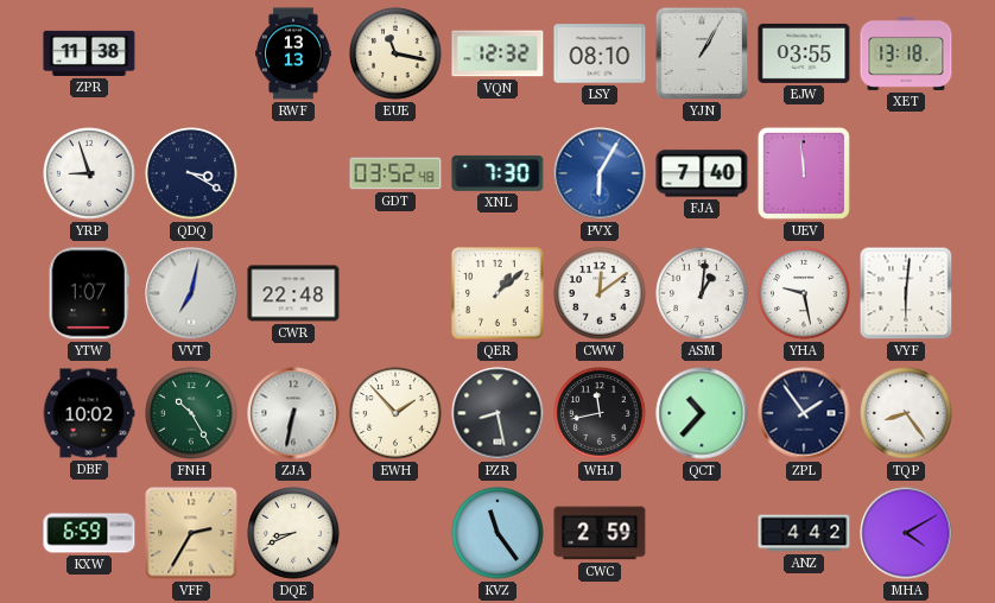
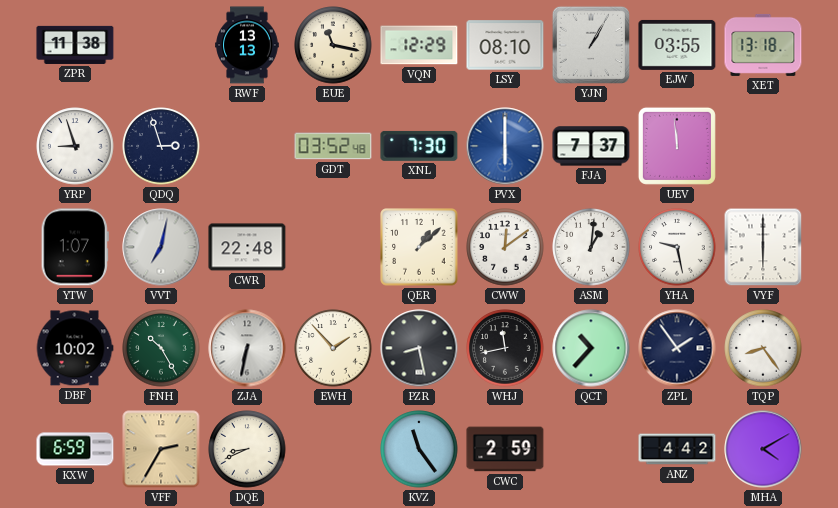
VQN: 12:32 -> 12:29 (419, 45)
QDQ: 3:20 -> 2:57 (161, 146)
PVX: 6:05 -> 6:00 (505, 146)
FJA: 7:40 -> 7:37 (591, 146)
VYF: 6:01 -> 6:00 (763, 247)
